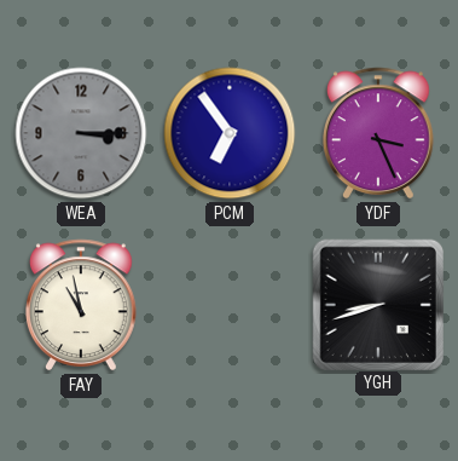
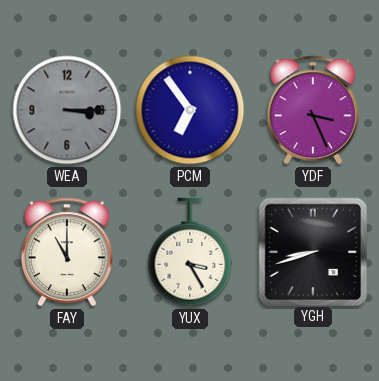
FAY: 10:58 -> 11:00 (68, 252)
YUX: none -> 3:25 (190, 252)
